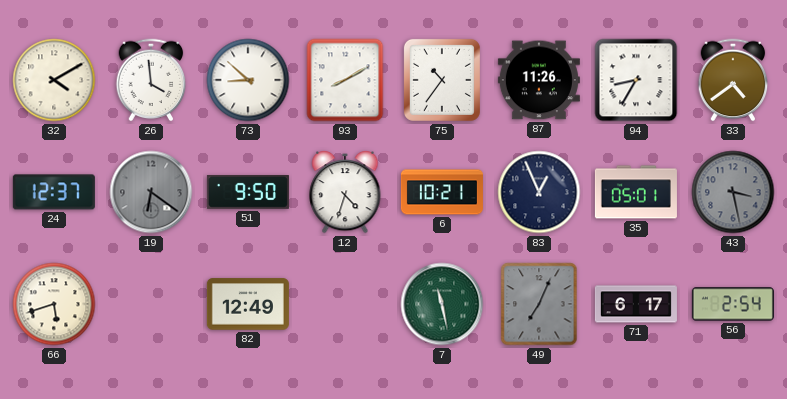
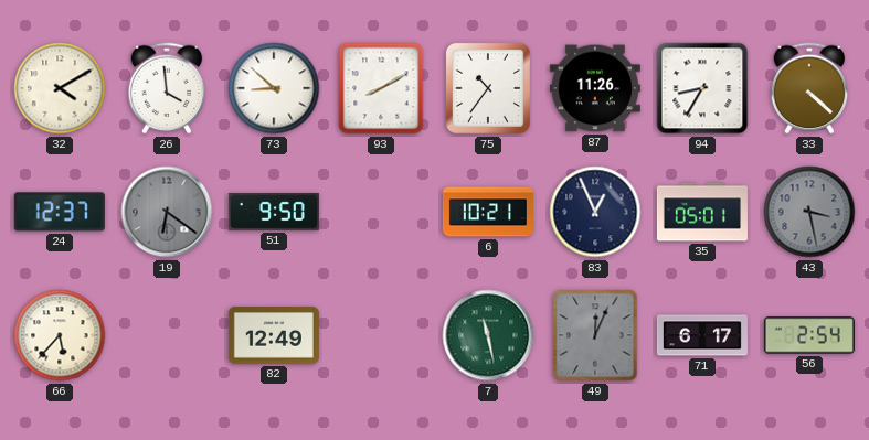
33: 4:39 -> 4:22 (809, 88)
12: 4:33 -> none (345, 193)
66: 5:42 -> 5:37 (60, 335)
49: 7:04 -> 12:04 (595, 335)
